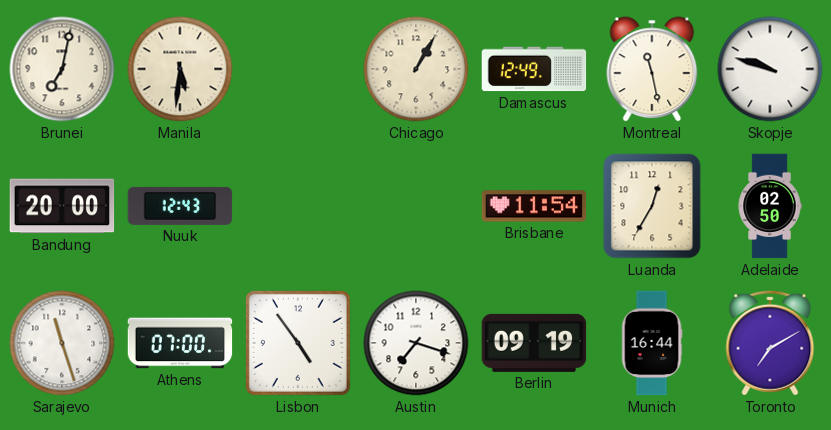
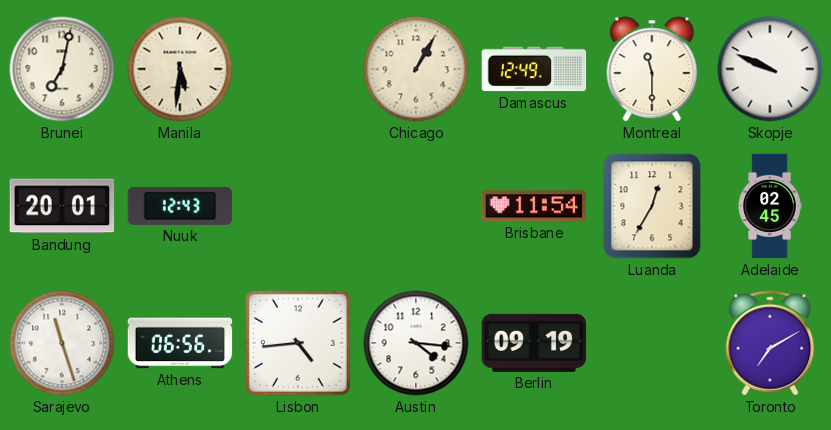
Montreal: 11:28 -> 11:30 (652, 69)
Skopje: 9:48 -> 9:49 (770, 69)
Bandung: 20:00 -> 20:01 (62, 206)
Adelaide: 02:50 -> 02:45 (770, 206)
Athens: 07:00 -> 06:56 (180, 343)
Lisbon: 4:54 -> 4:44 (298, 343)
Austin: 7:18 -> 4:16 (416, 343)
Munich: 16:44 -> none (652, 343)
